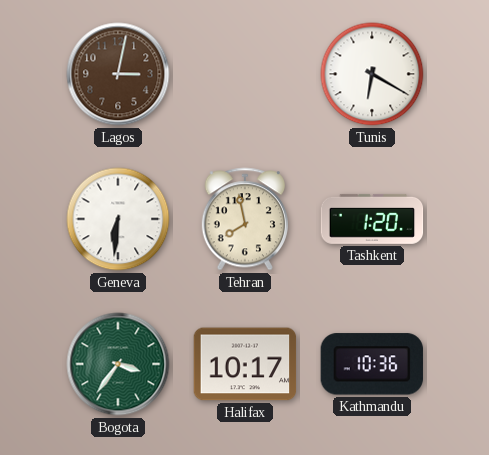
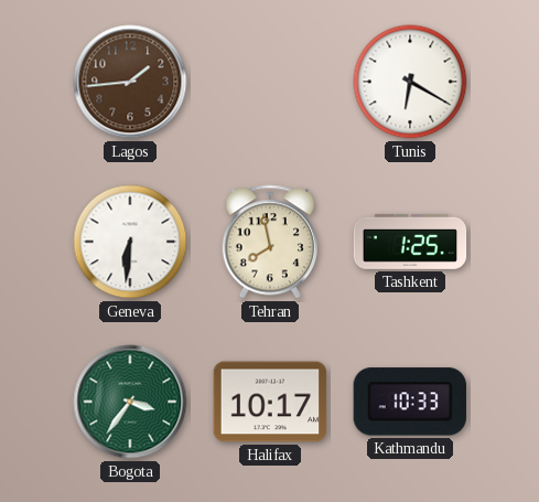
Lagos: 3:02 -> 1:44 (130, 82)
Tashkent: 1:20 -> 1:25 (410, 242)
Kathmandu: 10:36 -> 10:33 (410, 402)
